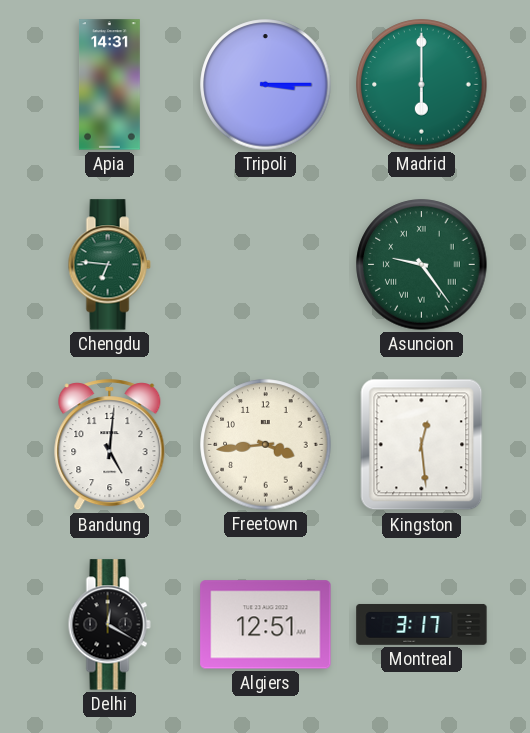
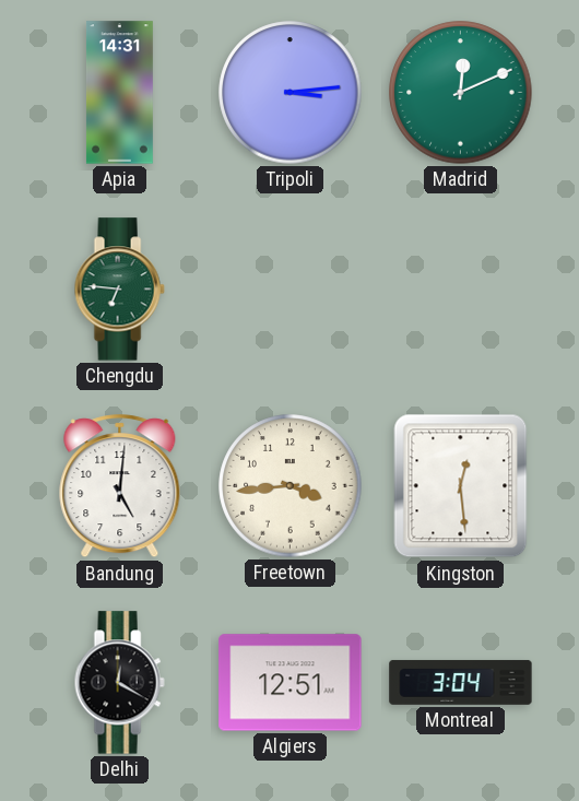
Tripoli: 3:15 -> 3:14 (291, 93)
Madrid: 6:00 -> 12:11 (461, 93)
Asuncion: 9:24 -> none (422, 265)
Montreal: 3:17 -> 3:04 (461, 682)
